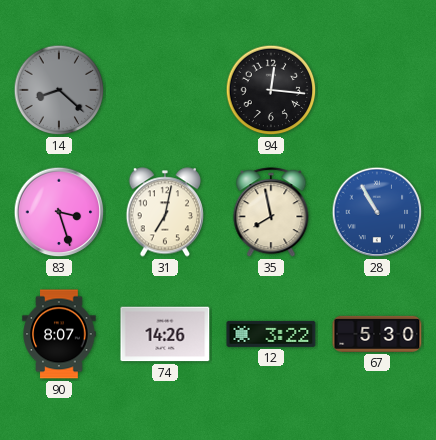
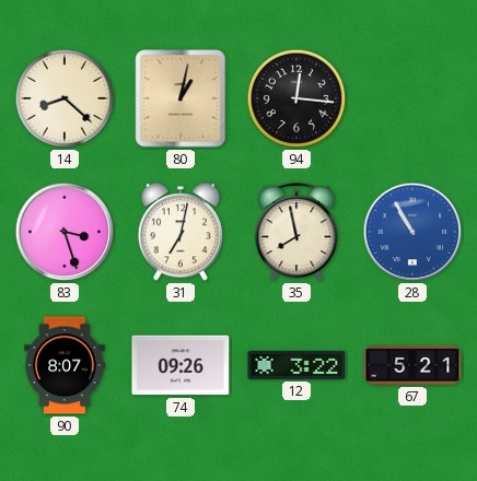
14 dial: grey -> cream (65, 98)
80: none -> 1:02 (181, 98)
74: 14:26 -> 09:26 (181, 365)
67: 5:30 -> 5:21 (412, 365)
